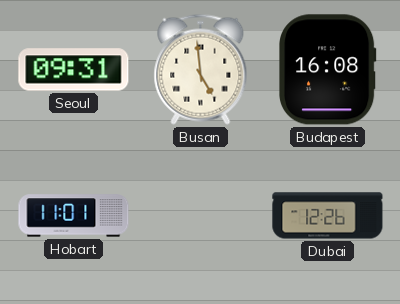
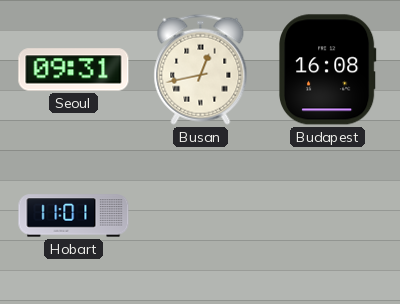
Busan: 4:59 -> 12:43 (201, 69)
Dubai: 12:26 -> none (328, 216)
